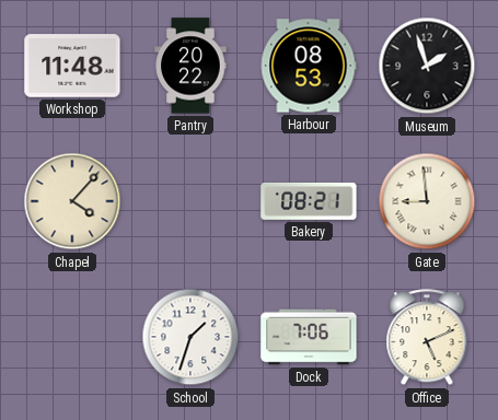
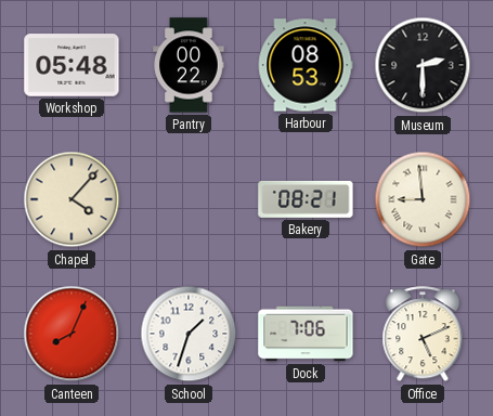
Workshop: 11:48 -> 05:48 (72, 65)
Pantry: 20:22 -> 00:22 (189, 65)
Museum: 1:57 -> 2:30 (423, 65)
Canteen: none -> 8:04 (72, 334)
